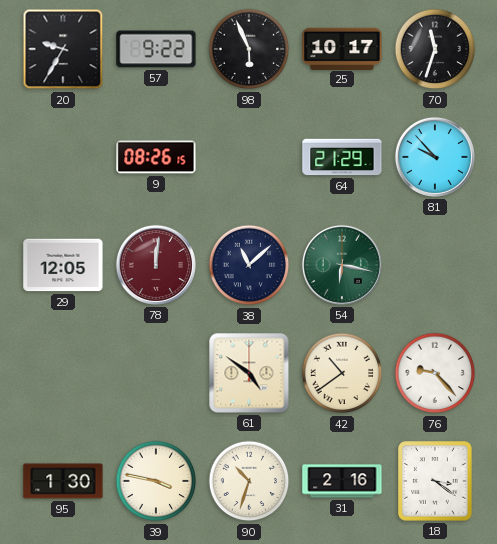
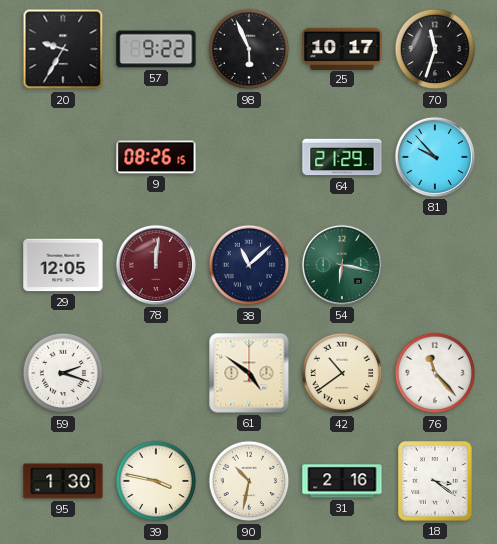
59: none -> 2:18 (63, 373)
76: 9:23 -> 11:23 (435, 373)
90: 10:33 -> 10:32 (249, 481)
